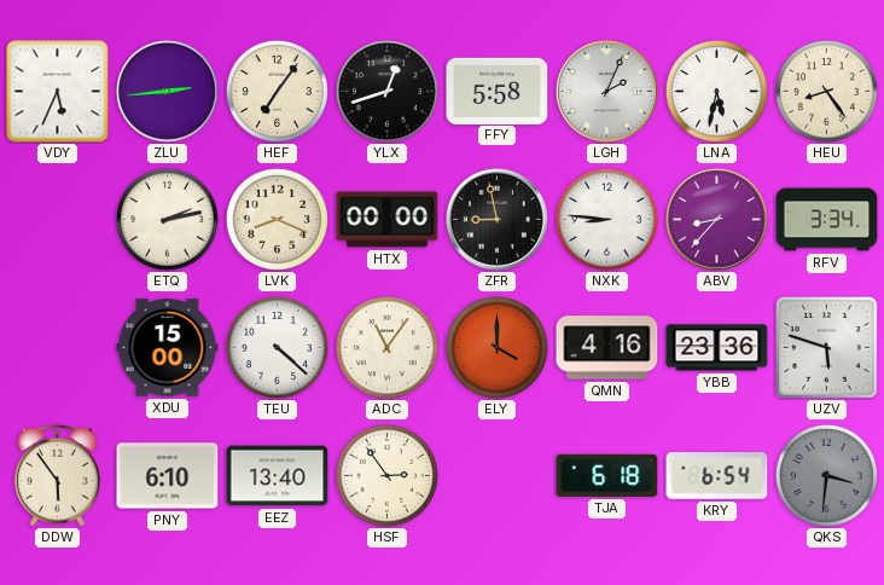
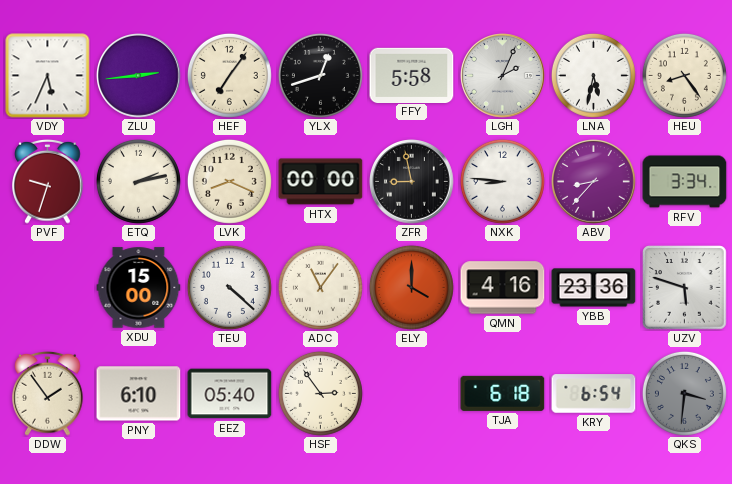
PVF: none -> 9:33 (48, 181)
DDW: 5:54 -> 1:54 (48, 393)
EEZ: 13:40 -> 05:40 (230, 394)
